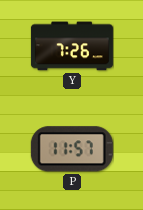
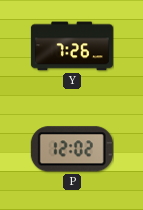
P: 11:57 -> 12:02 (72, 149)
